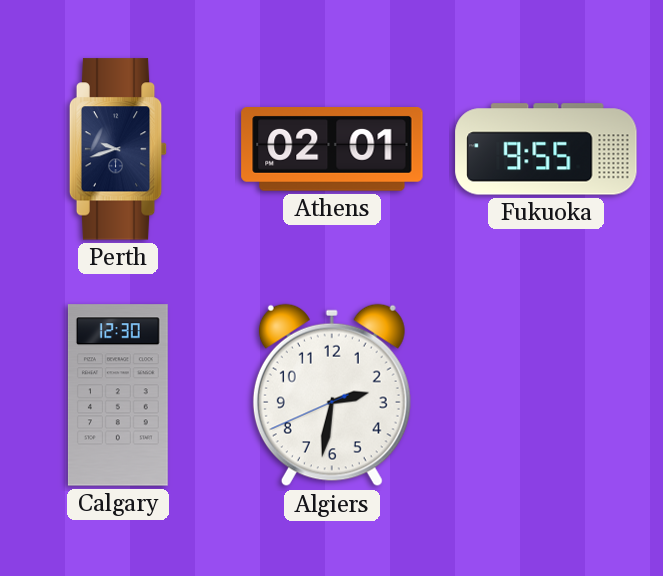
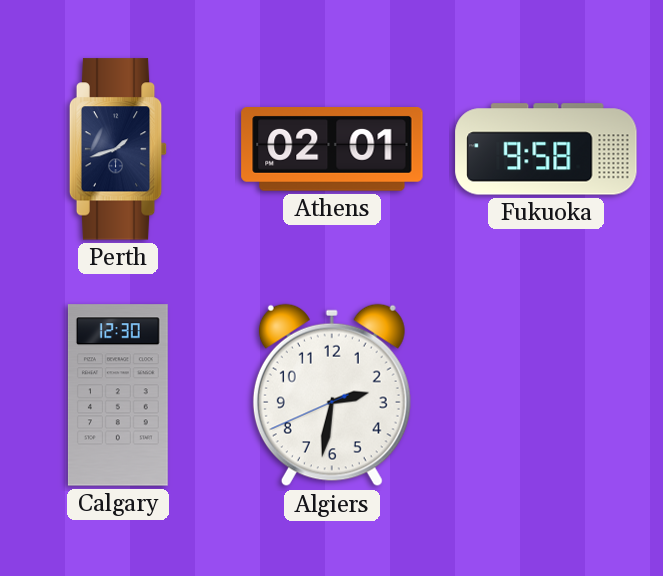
Perth: 9:42 -> 1:42 (118, 149)
Fukuoka: 9:55 -> 9:58 (546, 149)
